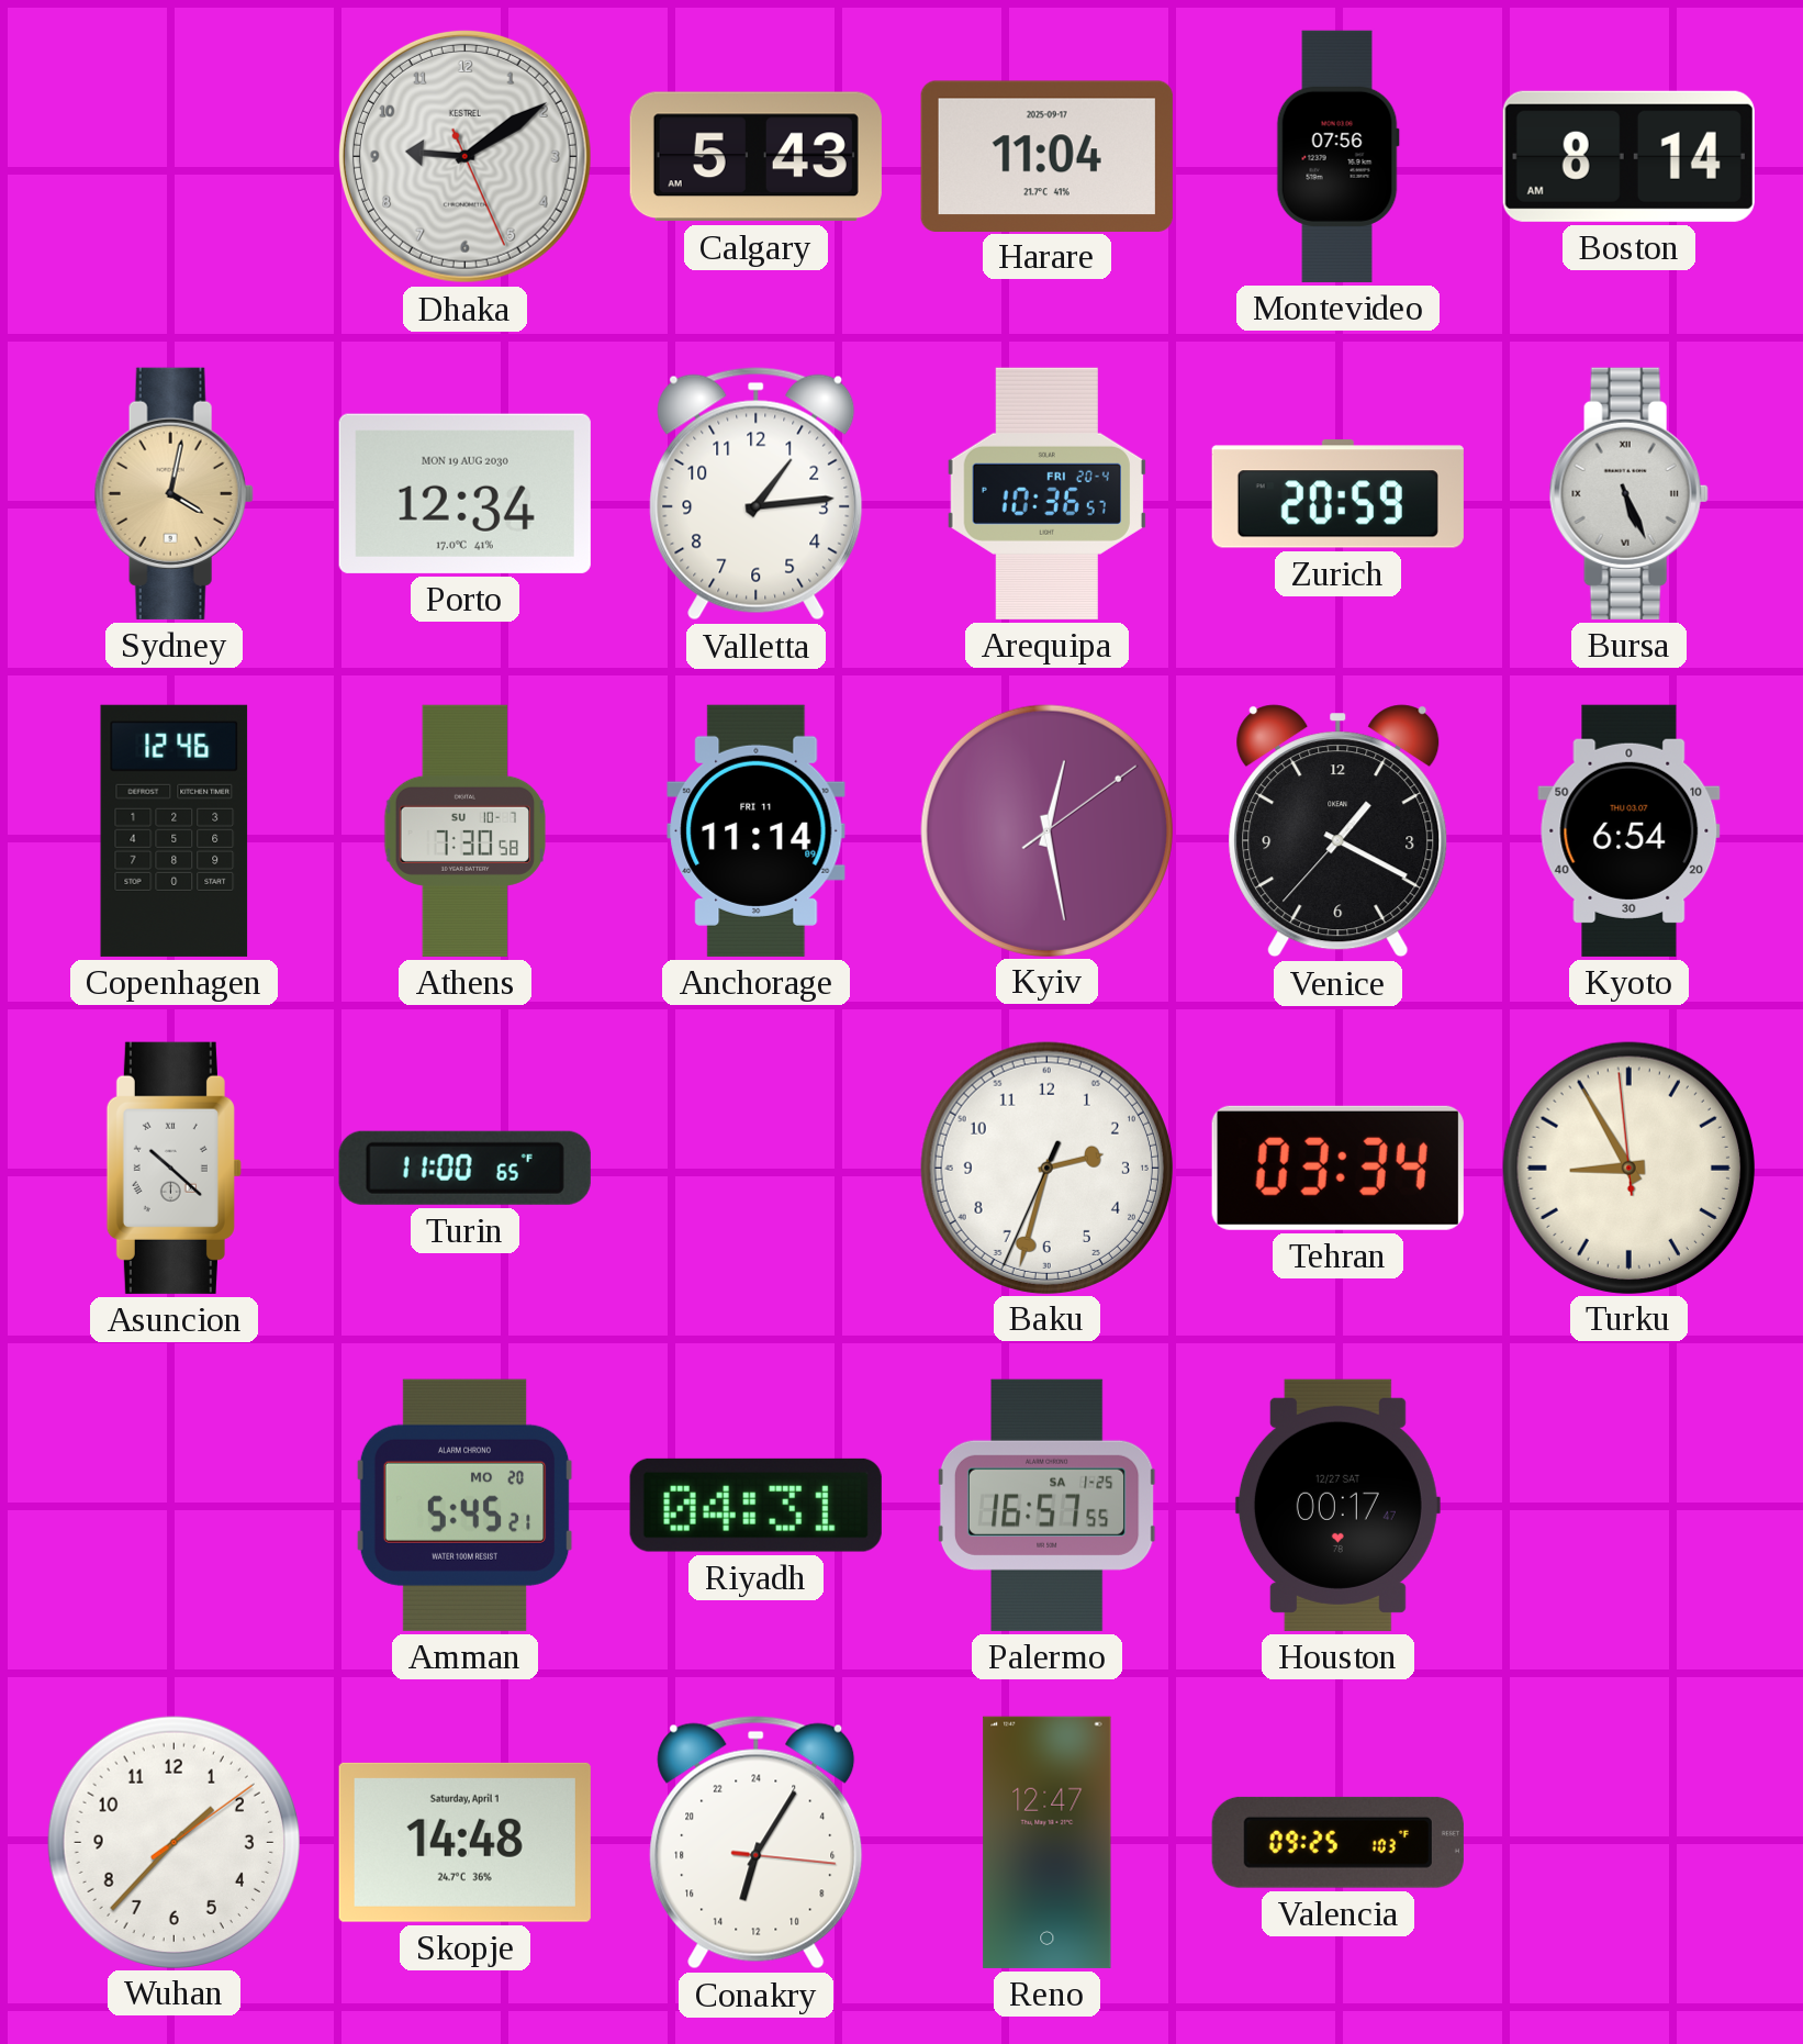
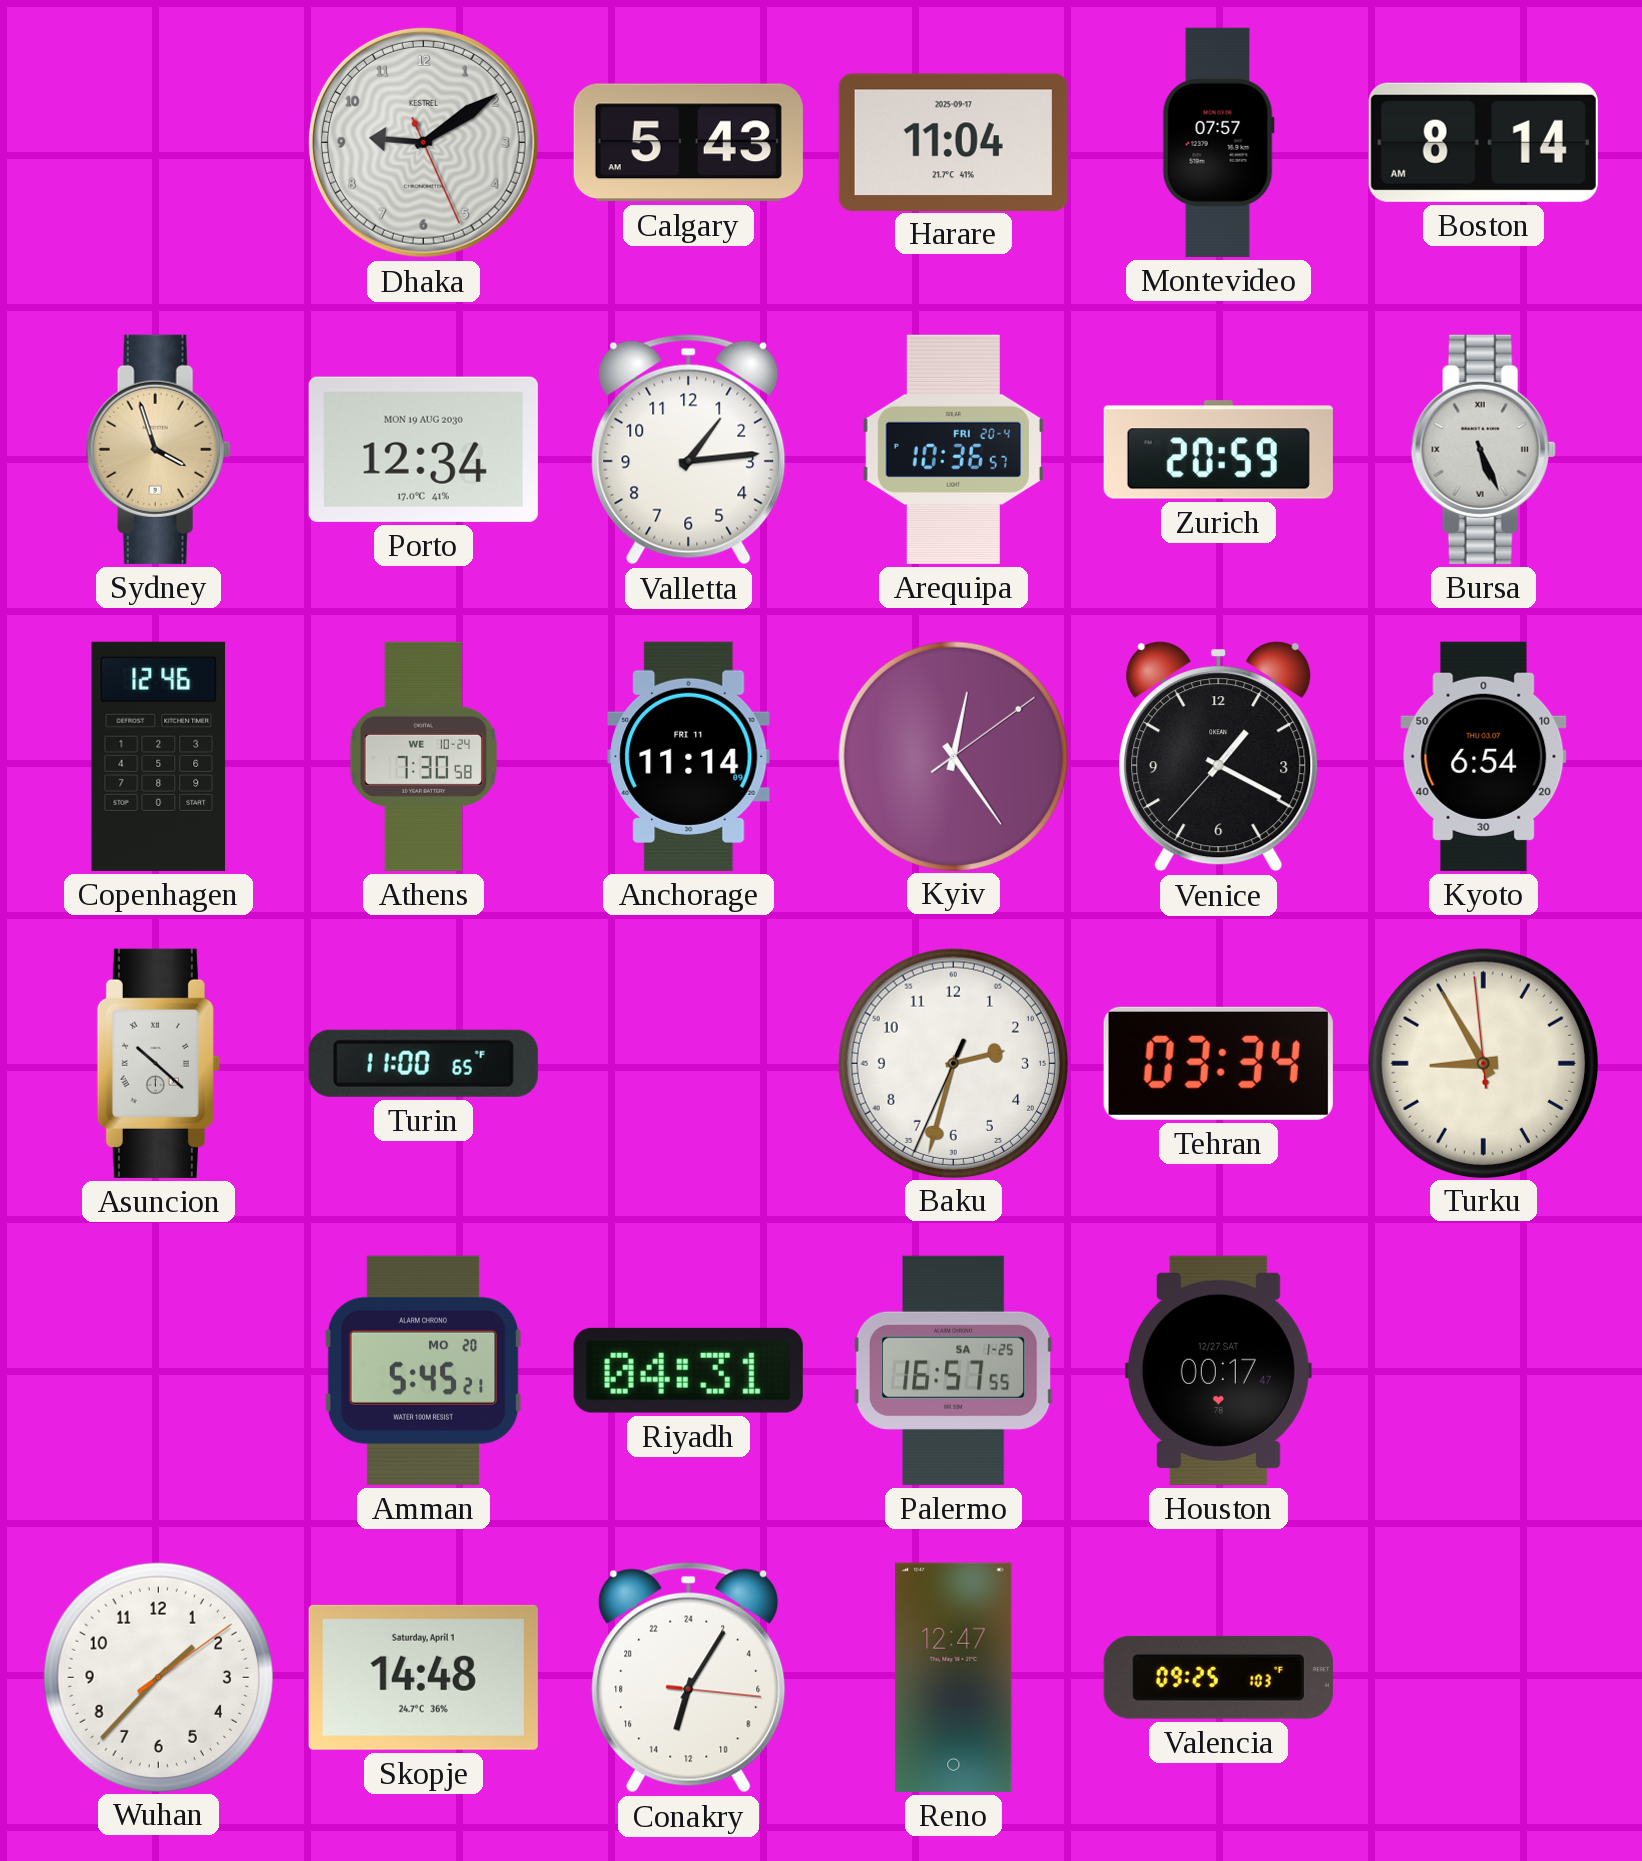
Montevideo: 07:56 -> 07:57 (1218, 142)
Sydney: 4:02 -> 3:57 (158, 449)
Athens date: SU 10-7 -> WE 10-24 (424, 756)
Kyiv: 12:28 -> 12:24 (953, 756)
